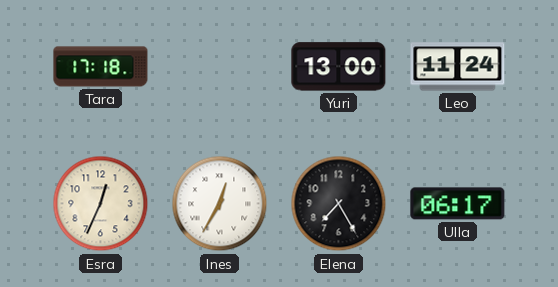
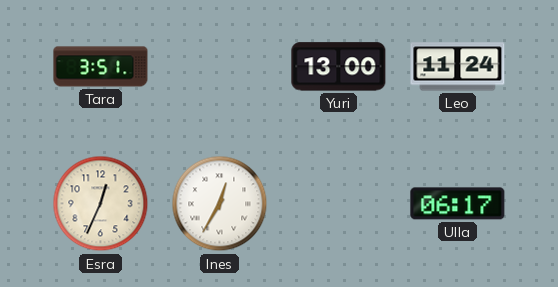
Tara: 17:18 -> 3:51 (101, 67)
Elena: 7:25 -> none (339, 204)
